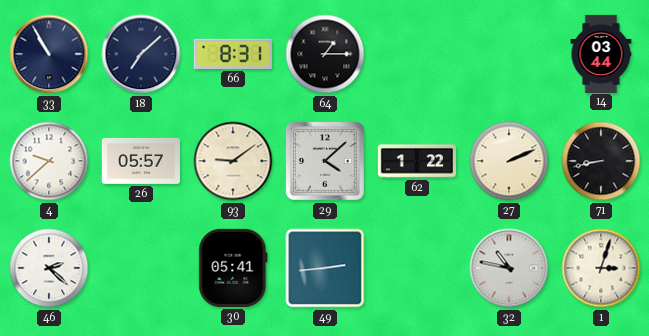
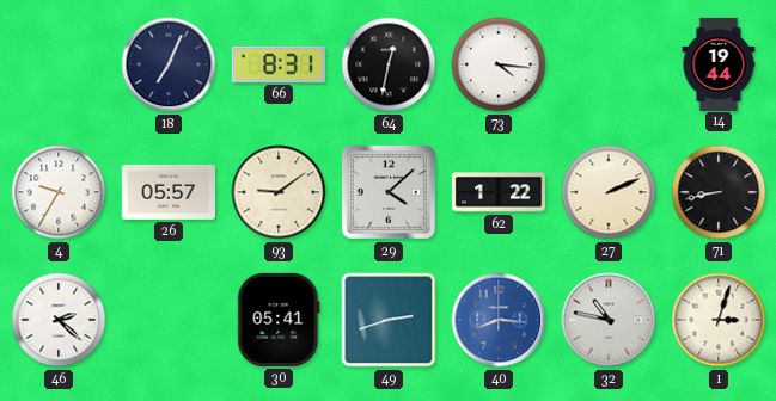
33: 10:55 -> none (49, 54)
18: 7:08 -> 7:04 (169, 64)
64: 1:15 -> 12:32 (389, 64)
73: none -> 4:16 (499, 64)
14: 03:44 -> 19:44 (719, 63)
4: 9:38 -> 9:35 (59, 192)
49: 2:44 -> 2:42 (389, 320)
40: none -> 8:16 (499, 320)
